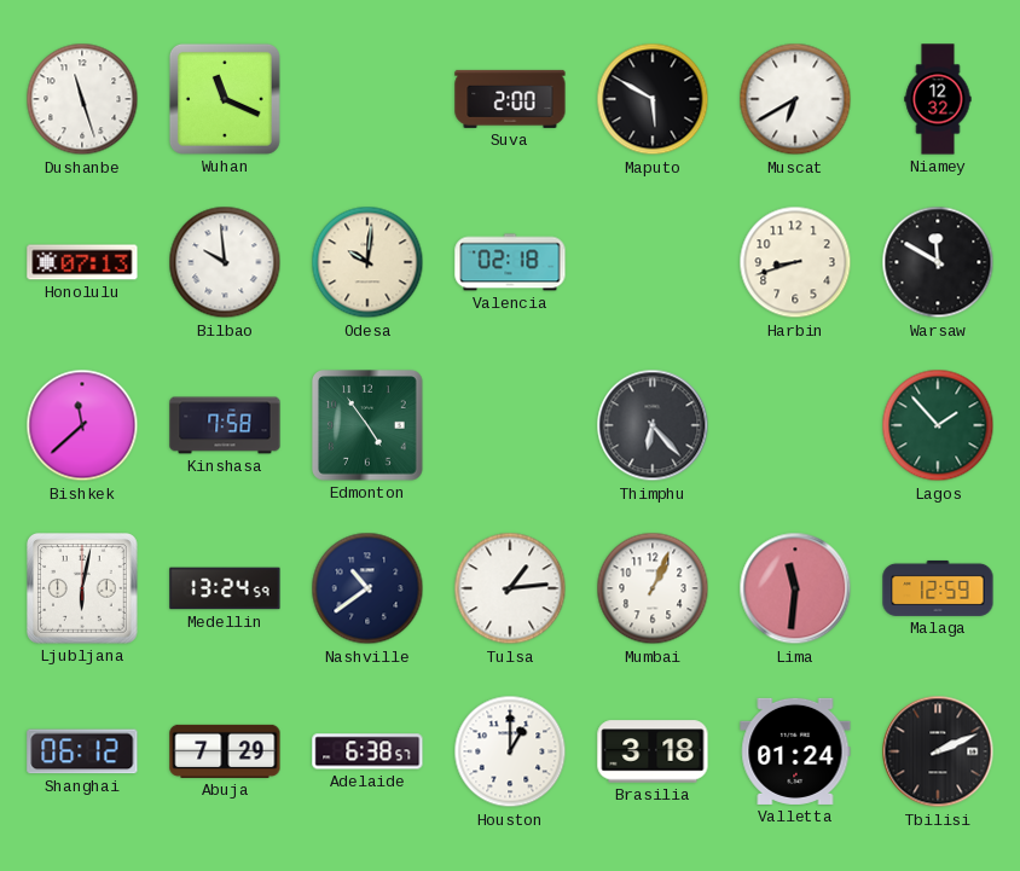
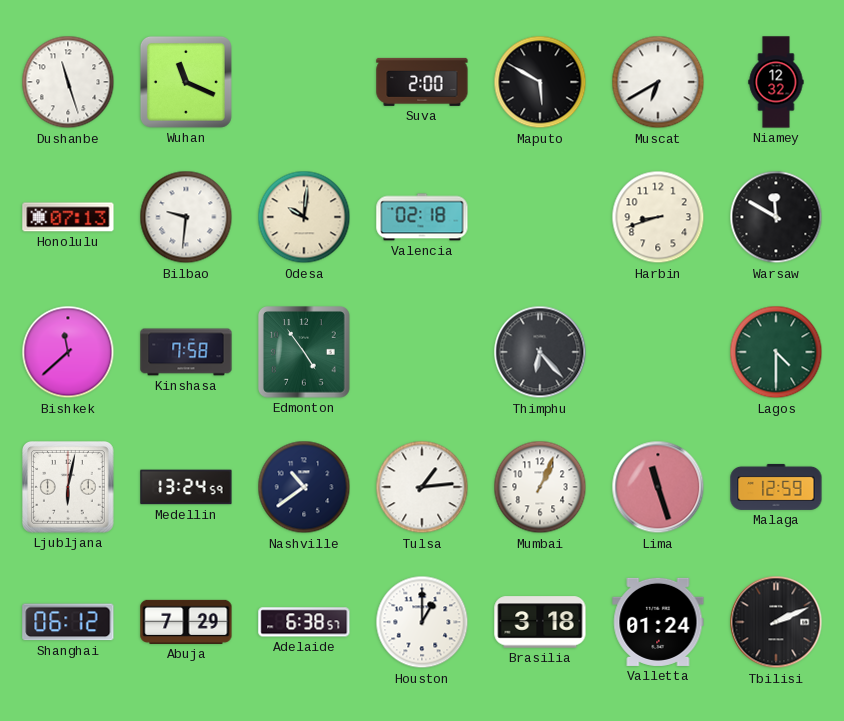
Bilbao: 9:59 -> 9:31 (186, 217)
Lagos: 1:53 -> 4:30 (776, 352)
Lima: 11:31 -> 11:27 (658, 487)
